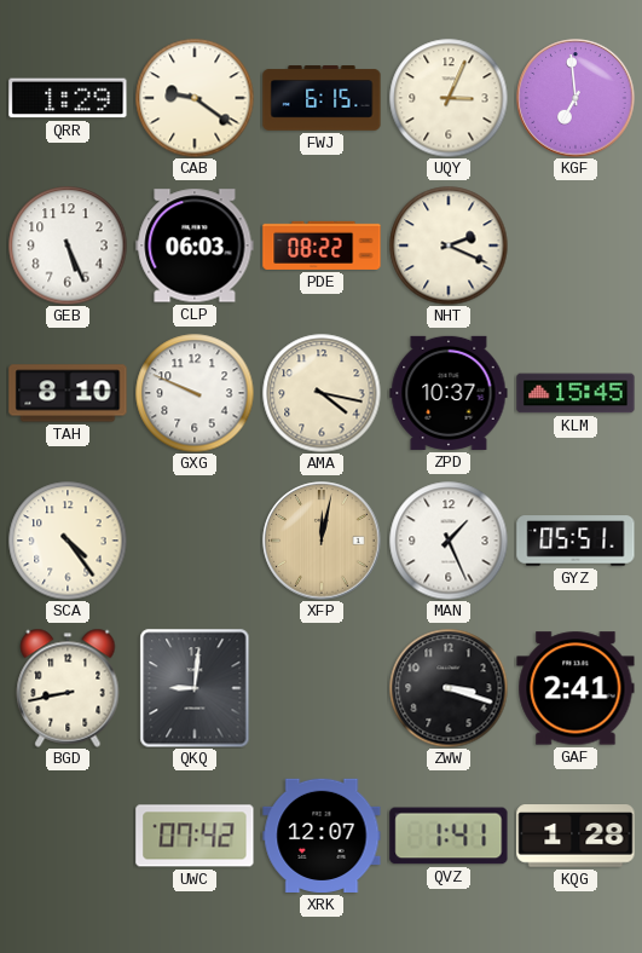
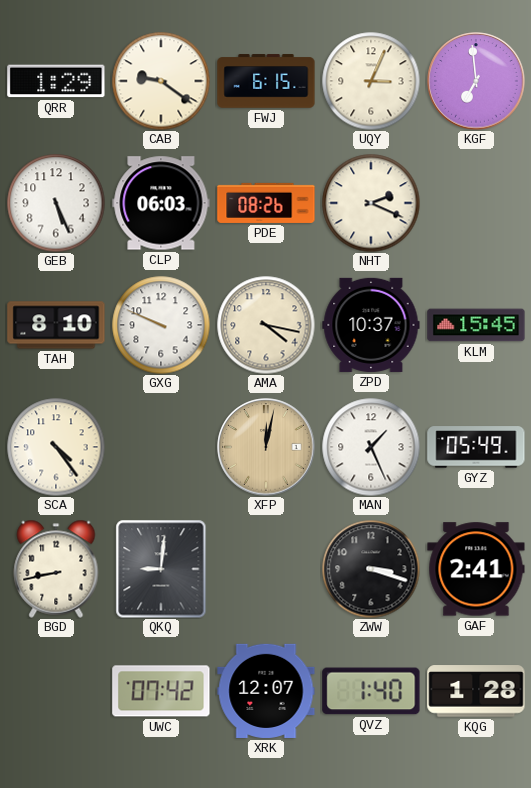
PDE: 08:22 -> 08:26 (266, 203)
GYZ: 05:51 -> 05:49 (476, 447)
QVZ: 1:41 -> 1:40 (371, 691)
